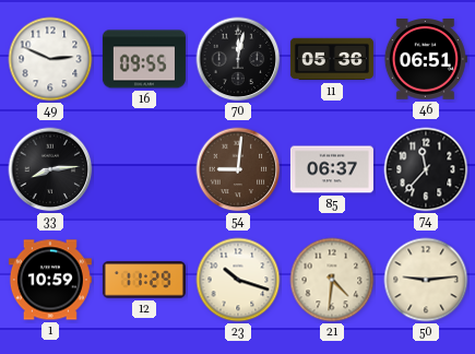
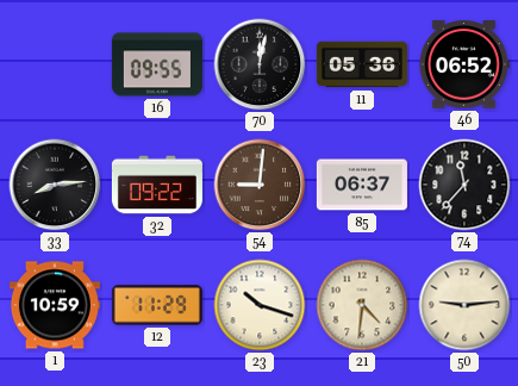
49: 2:49 -> none (50, 59)
46: 06:51 -> 06:52 (464, 64)
32: none -> 09:22 (157, 185)
